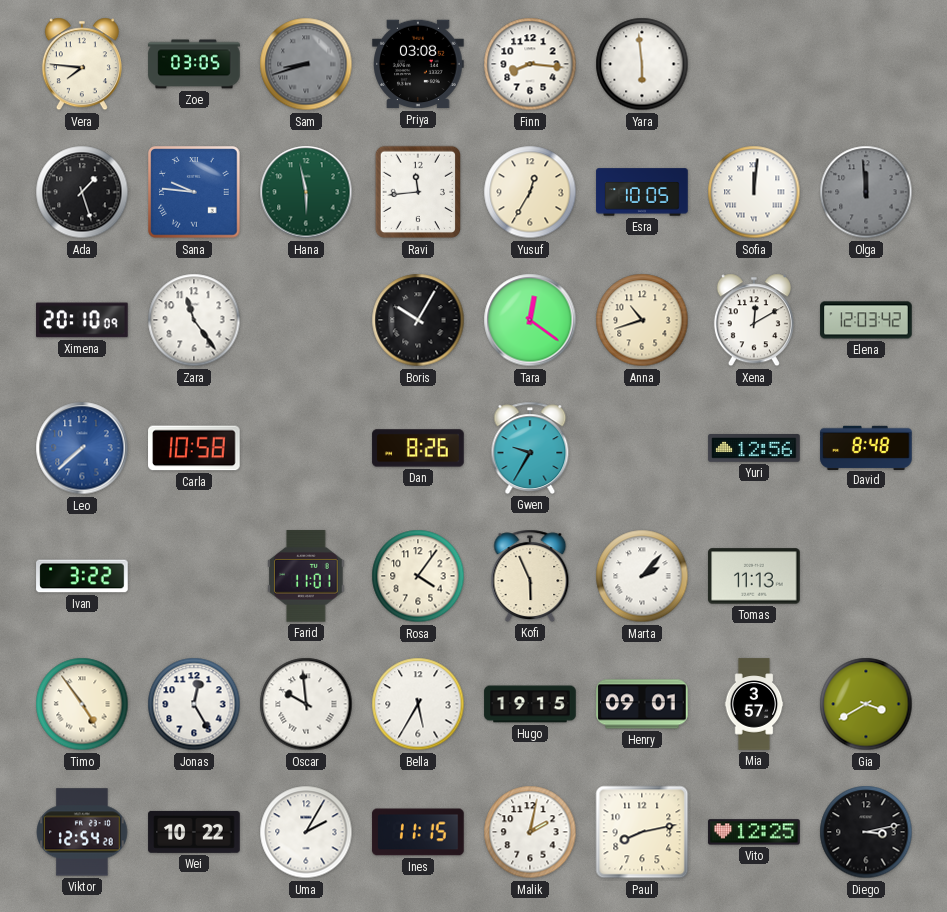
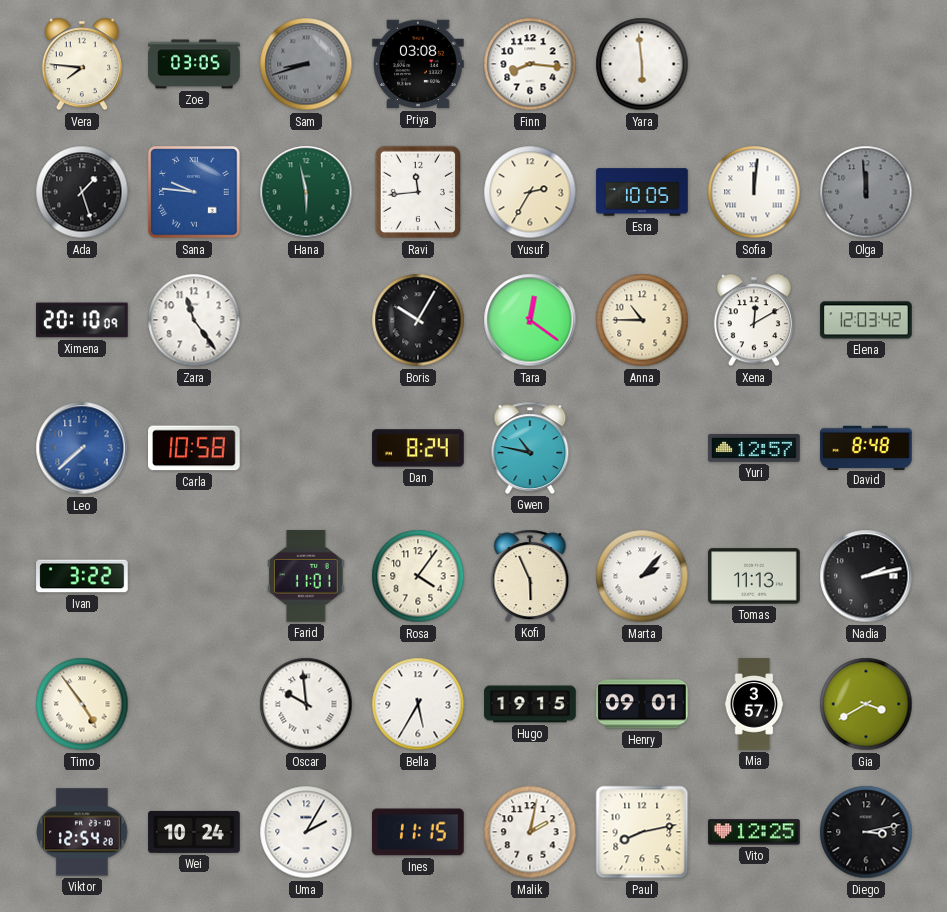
Yusuf: 12:35 -> 2:35 (530, 192)
Anna: 10:42 -> 10:45 (642, 320)
Dan: 8:26 -> 8:24 (418, 448)
Gwen: 9:35 -> 10:47 (530, 448)
Yuri: 12:56 -> 12:57 (754, 449)
Nadia: none -> 2:13 (866, 576)
Jonas: 12:25 -> none (194, 704)
Wei: 10:22 -> 10:24 (194, 832)
